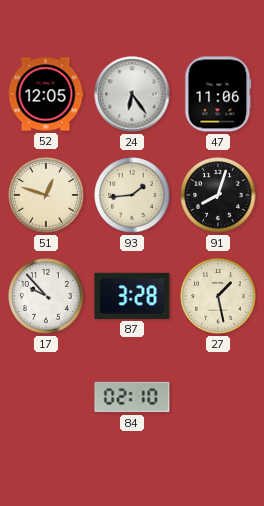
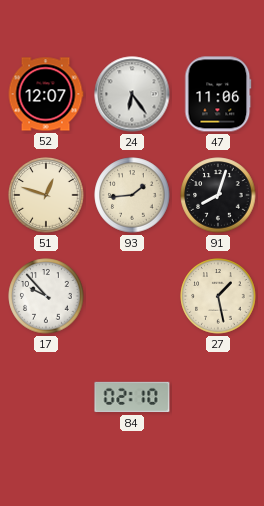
52: 12:05 -> 12:07 (46, 94)
87: 3:28 -> none (132, 296)
